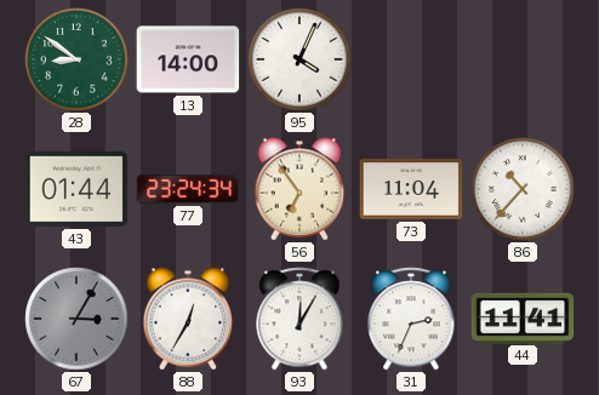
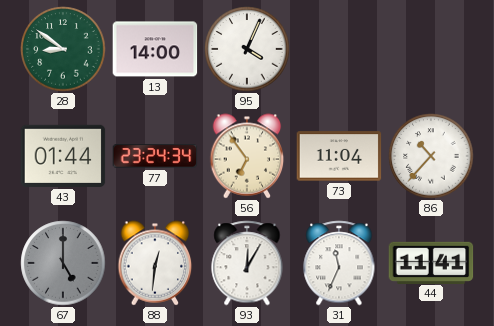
67: 3:05 -> 5:00 (63, 263)
88: 12:35 -> 12:31 (155, 263)
31: 2:34 -> 11:34 (339, 263)
